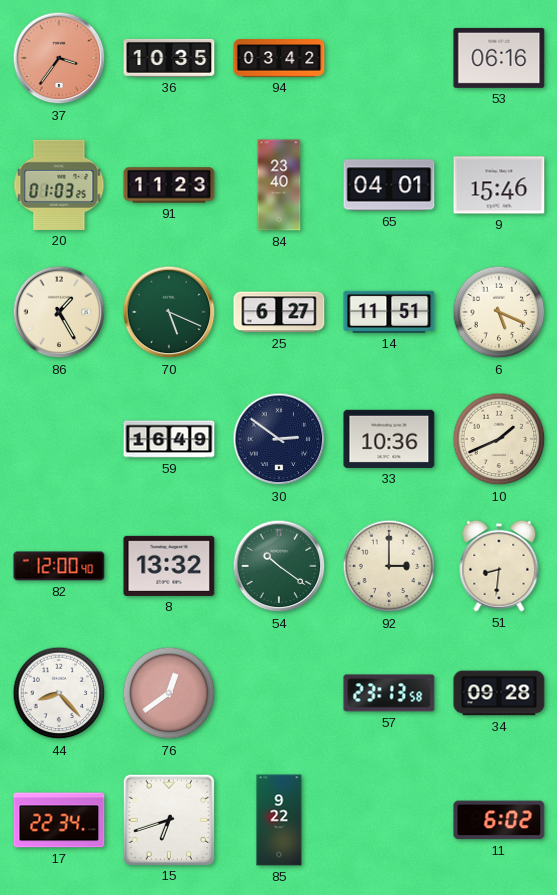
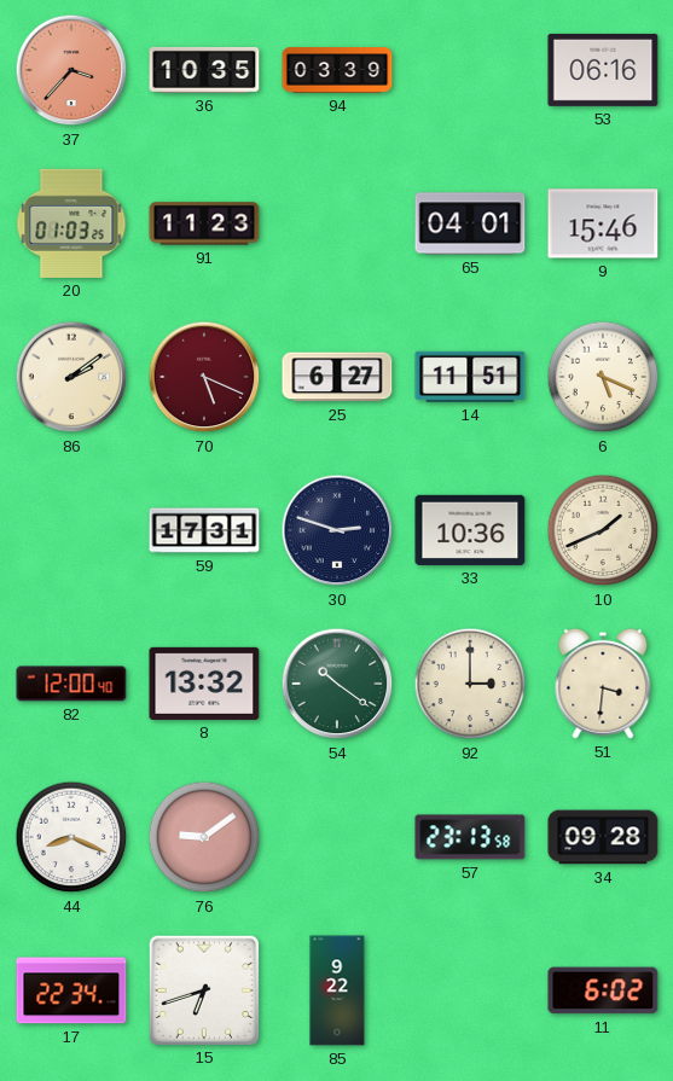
37: 3:36 -> 3:37 (71, 70)
94: 03:42 -> 03:39 (337, 70)
84: 23:40 -> none (279, 185)
86: 1:25 -> 2:09 (71, 377)
70 dial: green -> burgundy (204, 377)
59: 16:49 -> 17:31 (204, 530)
30: 2:51 -> 2:48 (337, 530)
51: 8:31 -> 3:31 (603, 684)
44: 8:23 -> 8:19 (71, 837)
76: 12:39 -> 9:09 (204, 837)
